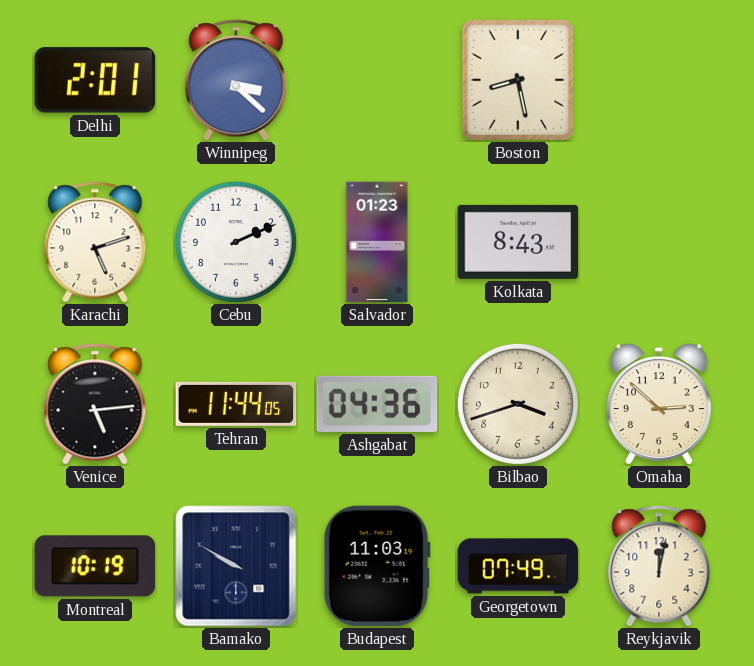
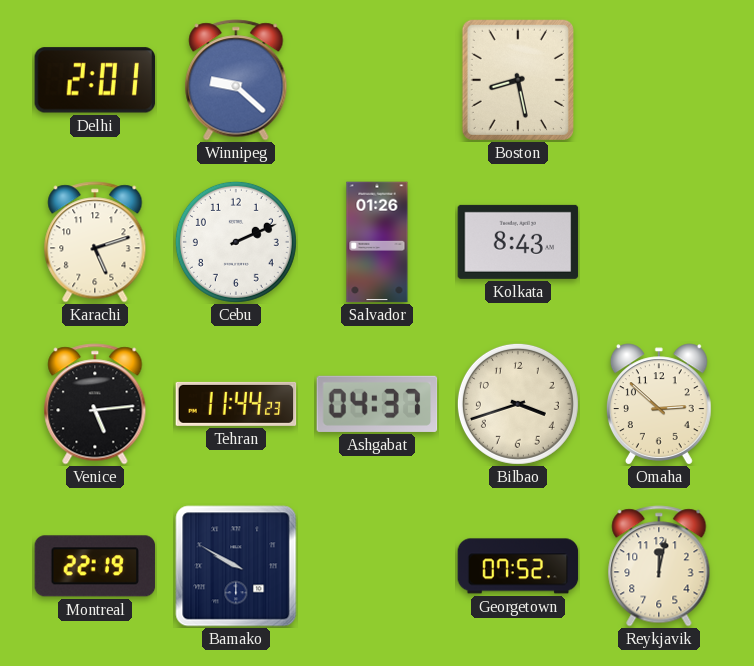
Winnipeg: 3:22 -> 9:22 (236, 80)
Salvador: 01:23 -> 01:26 (377, 242)
Tehran: 11:44:05 -> 11:44:23 (236, 404)
Ashgabat: 04:36 -> 04:37 (377, 404)
Montreal: 10:19 -> 22:19 (95, 566)
Budapest: 11:03 -> none (377, 566)
Georgetown: 07:49 -> 07:52 (518, 566)
